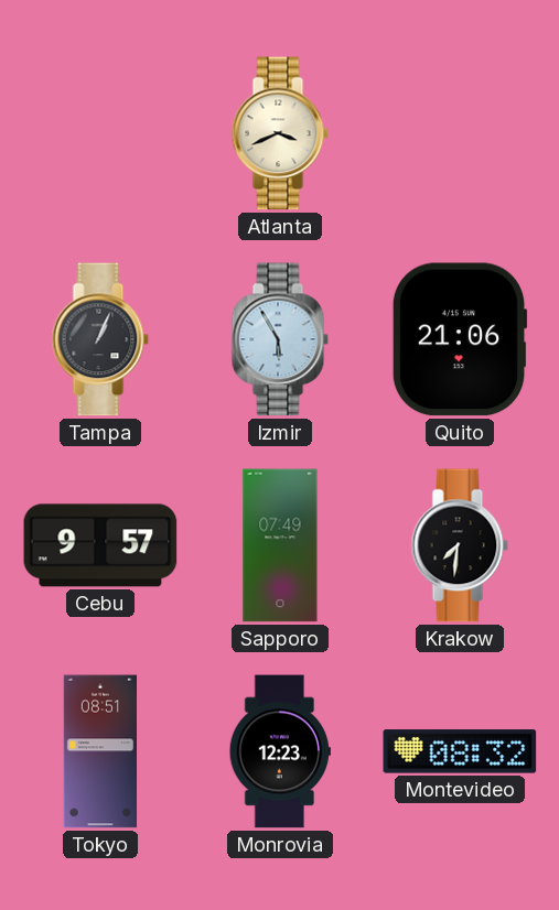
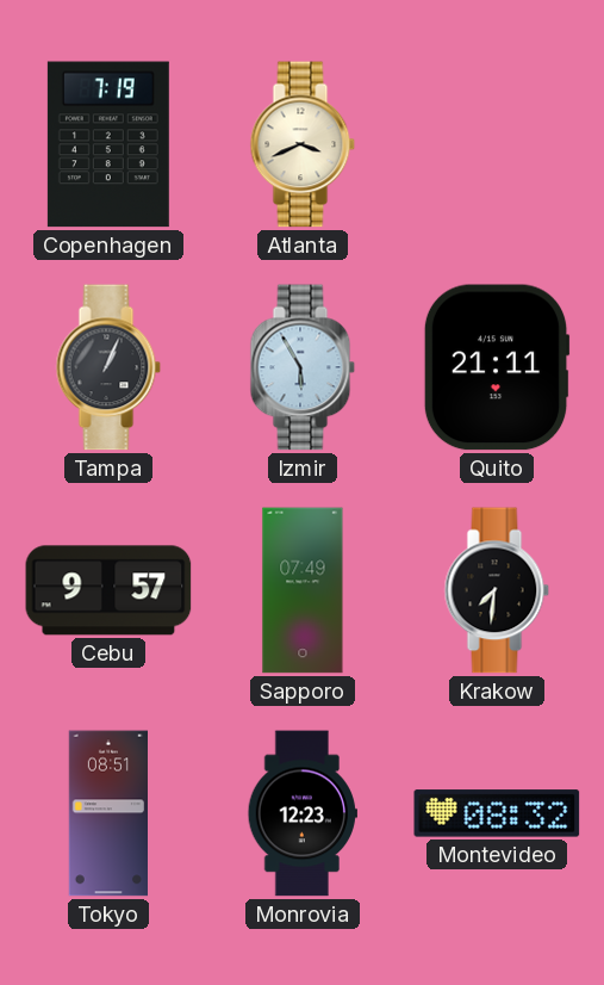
Copenhagen: none -> 7:19 (108, 144)
Quito: 21:06 -> 21:11 (497, 367)
